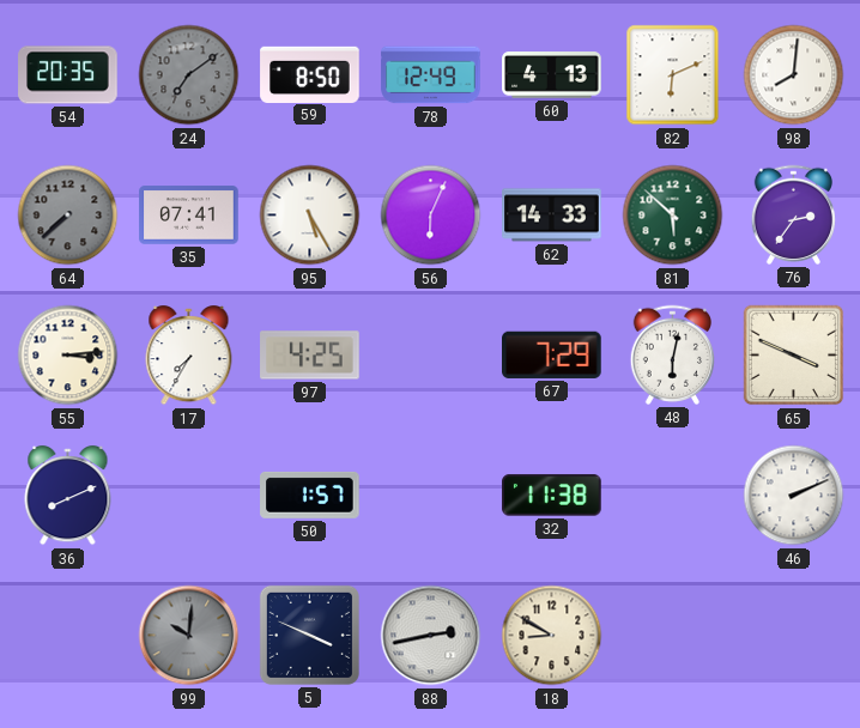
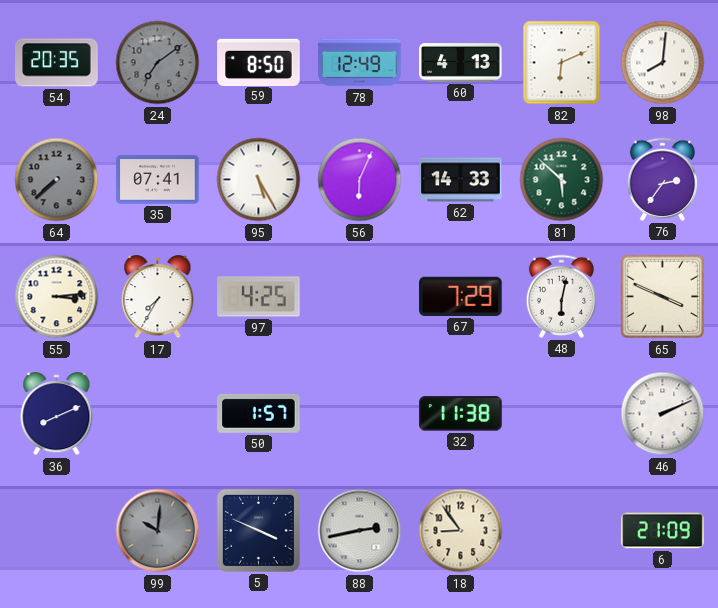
18: 8:50 -> 8:54 (461, 531)
6: none -> 21:09 (663, 531)
